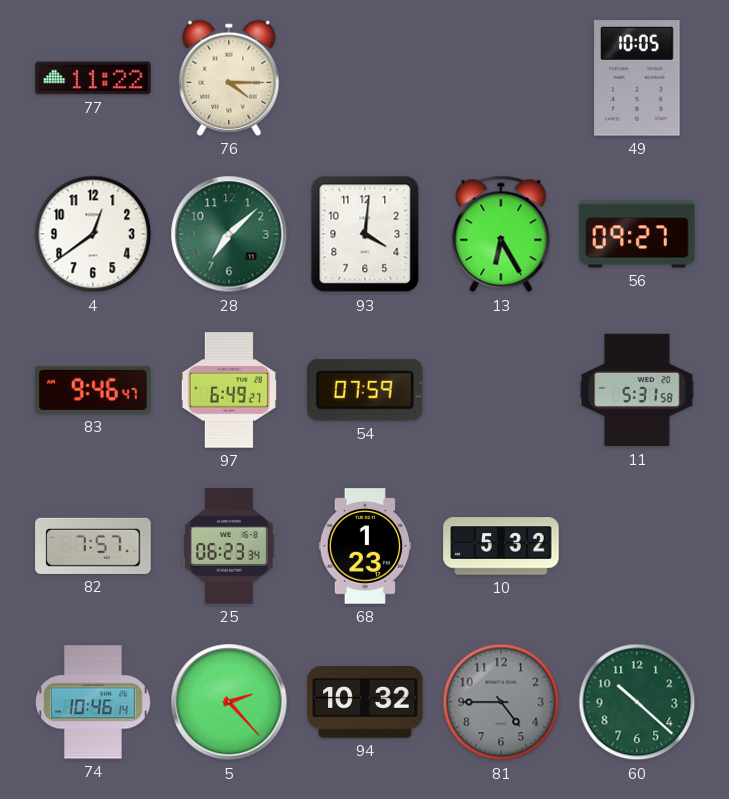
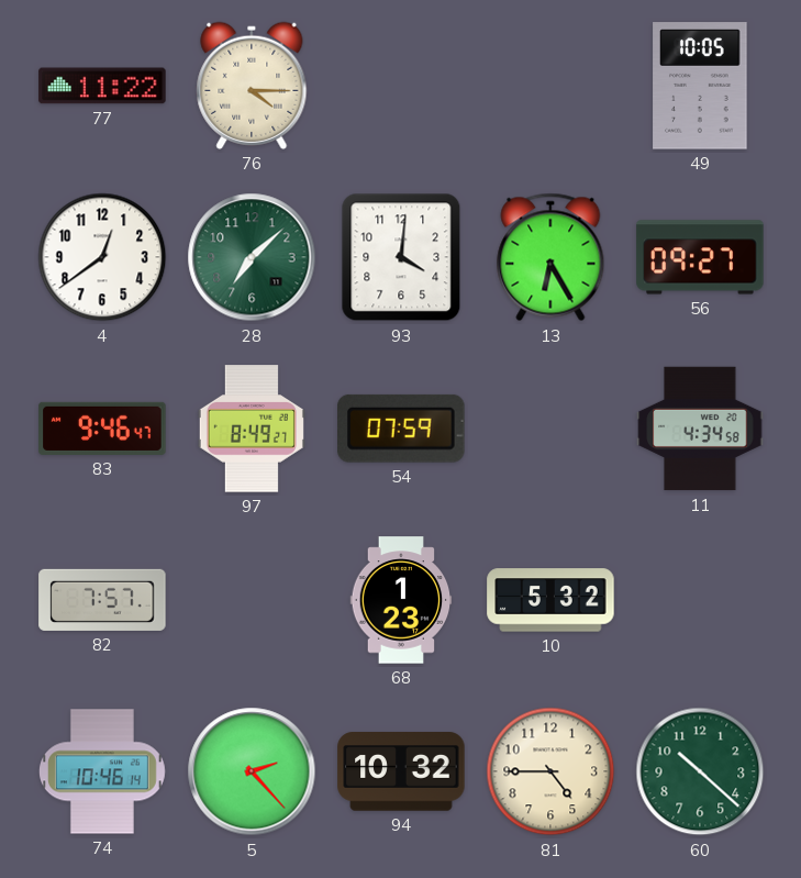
97: 6:49 -> 8:49 (252, 429)
11: 5:31 -> 4:34 (700, 429)
25: 06:23 -> none (229, 546)
81 dial: grey -> cream (550, 771)
